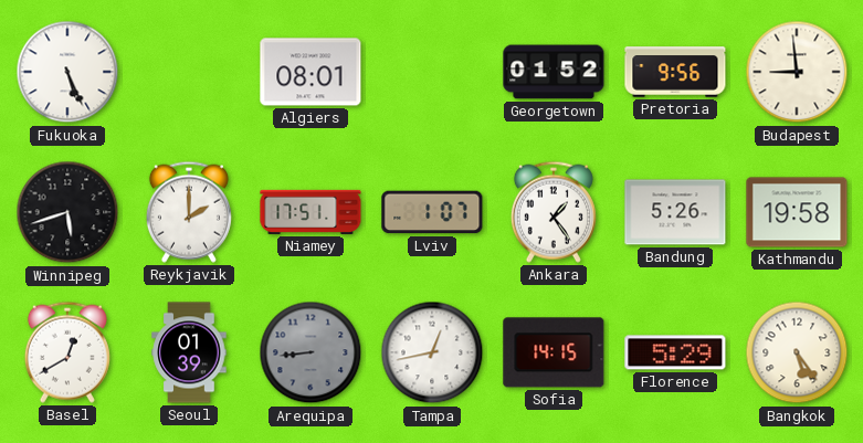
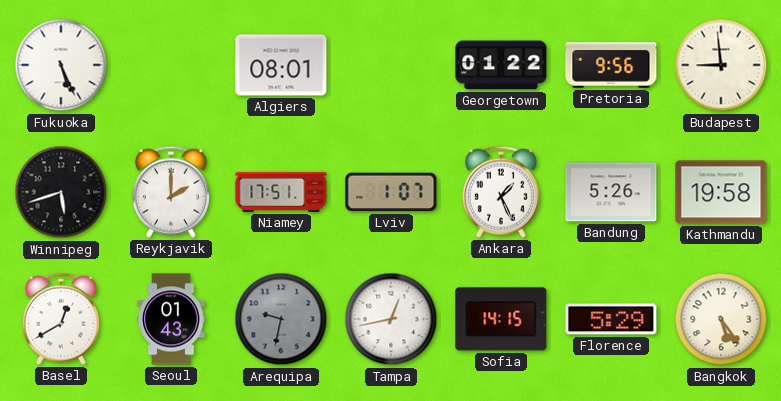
Georgetown: 01:52 -> 01:22 (501, 65)
Ankara: 1:24 -> 1:26 (501, 192)
Seoul: 01:39 -> 01:43 (171, 319)
Arequipa: 8:44 -> 9:32 (281, 319)
